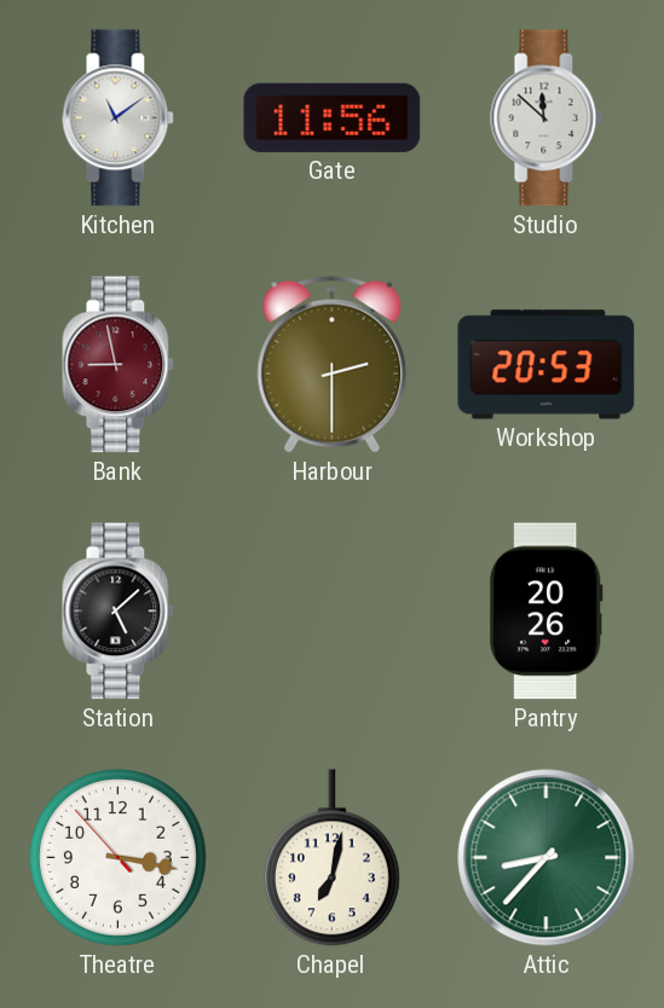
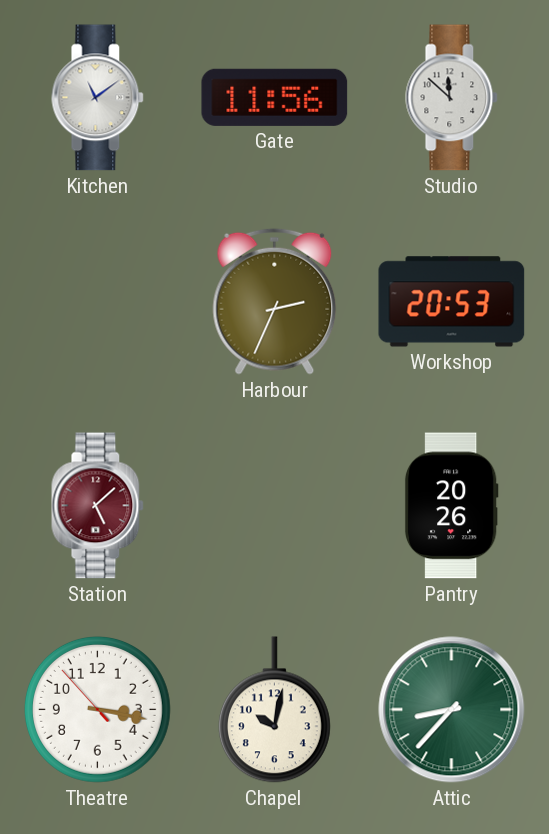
Bank: 8:58 -> none (119, 365)
Harbour: 2:30 -> 2:34 (275, 301)
Station dial: black -> burgundy (98, 506)
Chapel: 7:02 -> 10:02 (274, 710)
